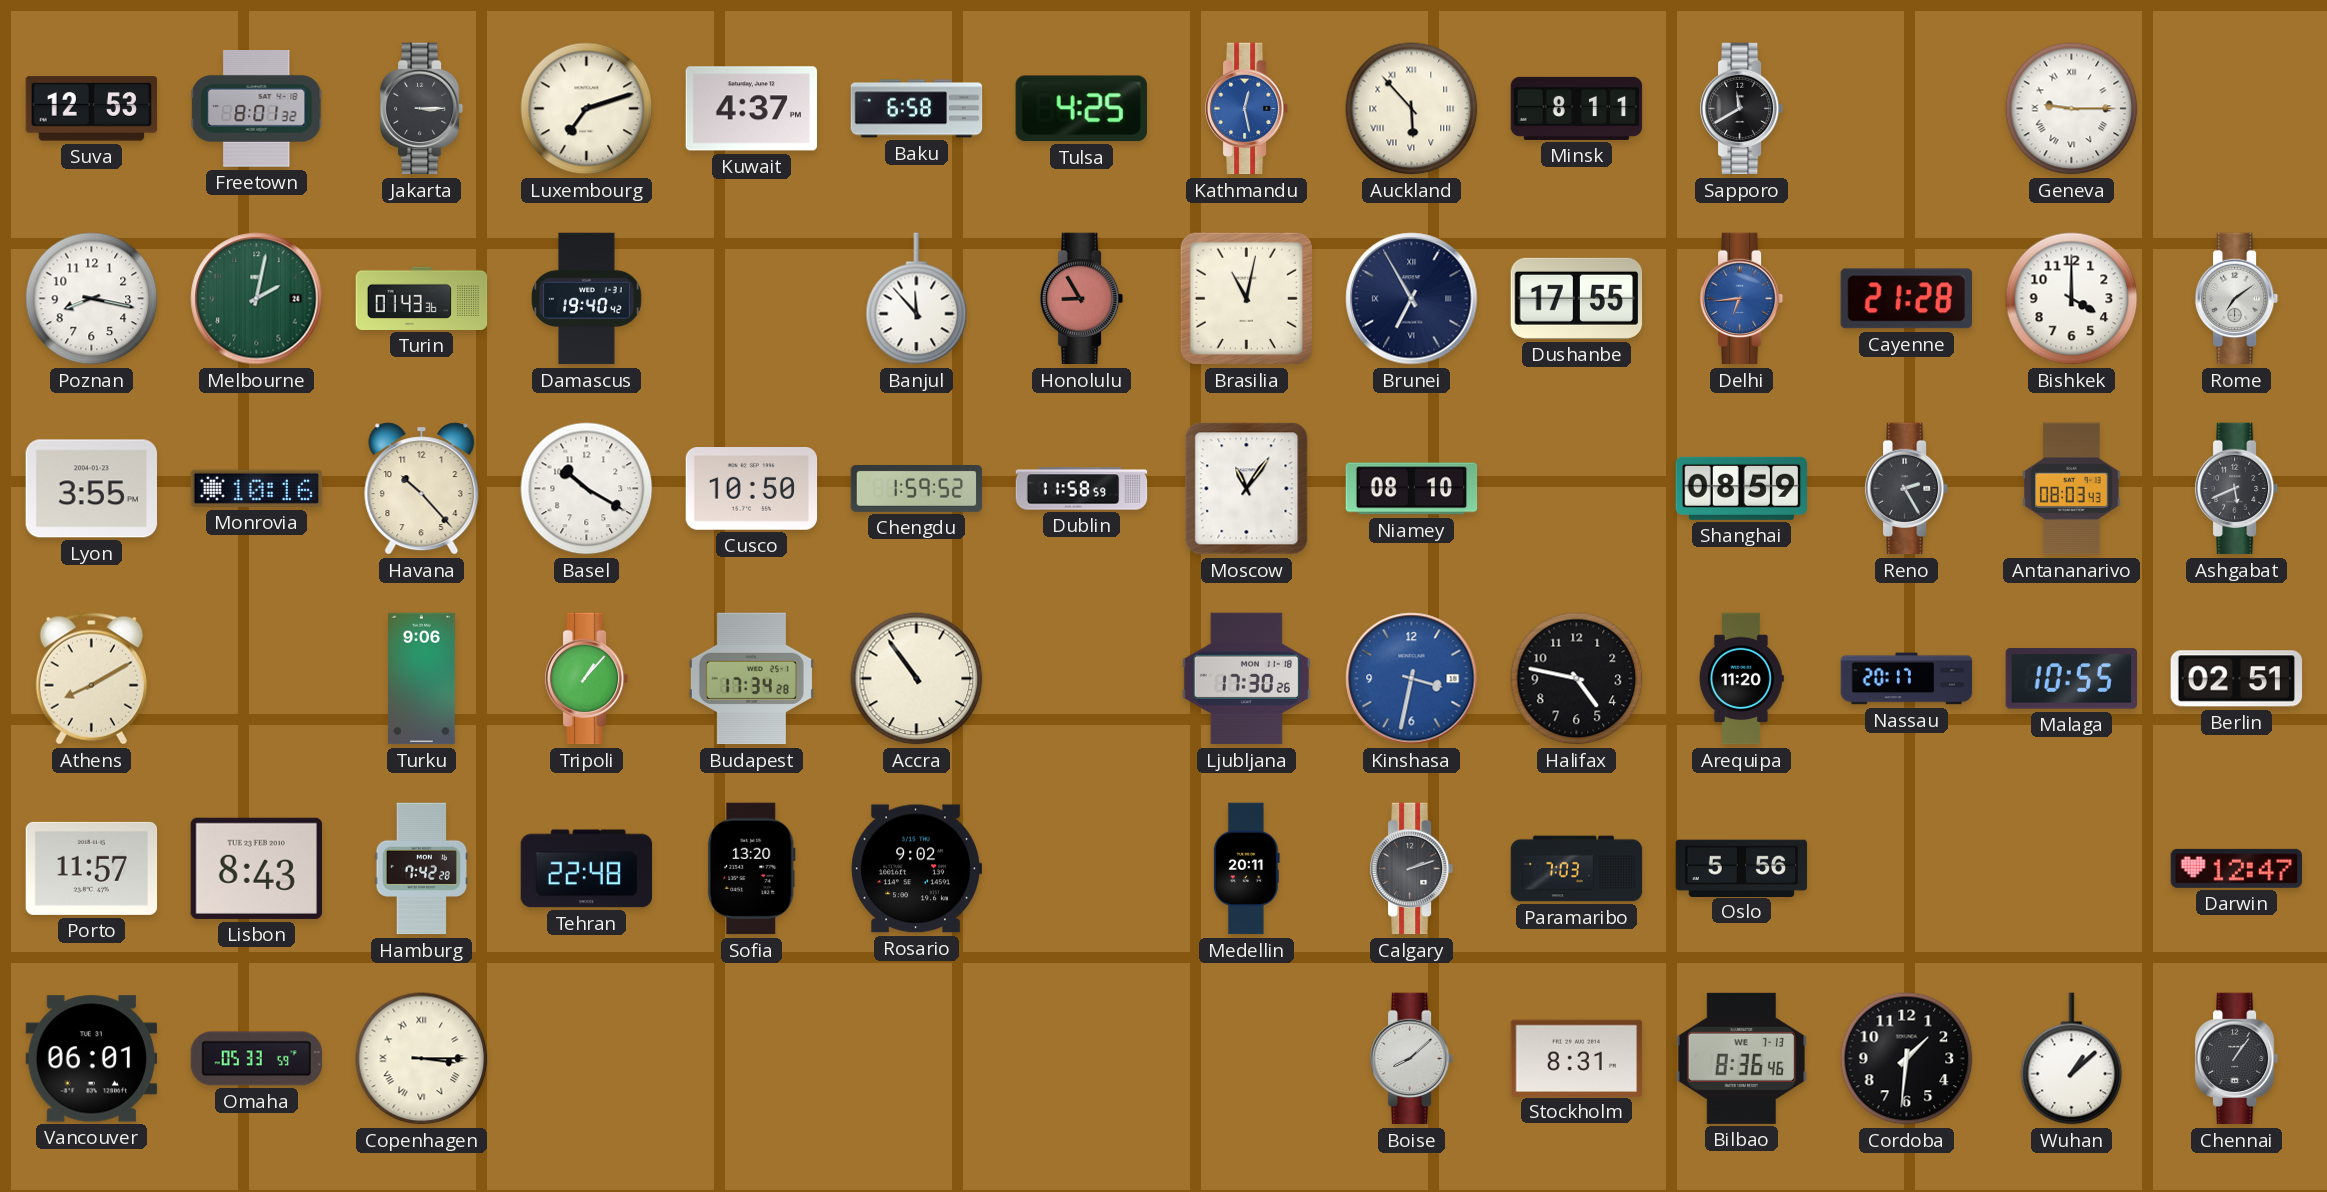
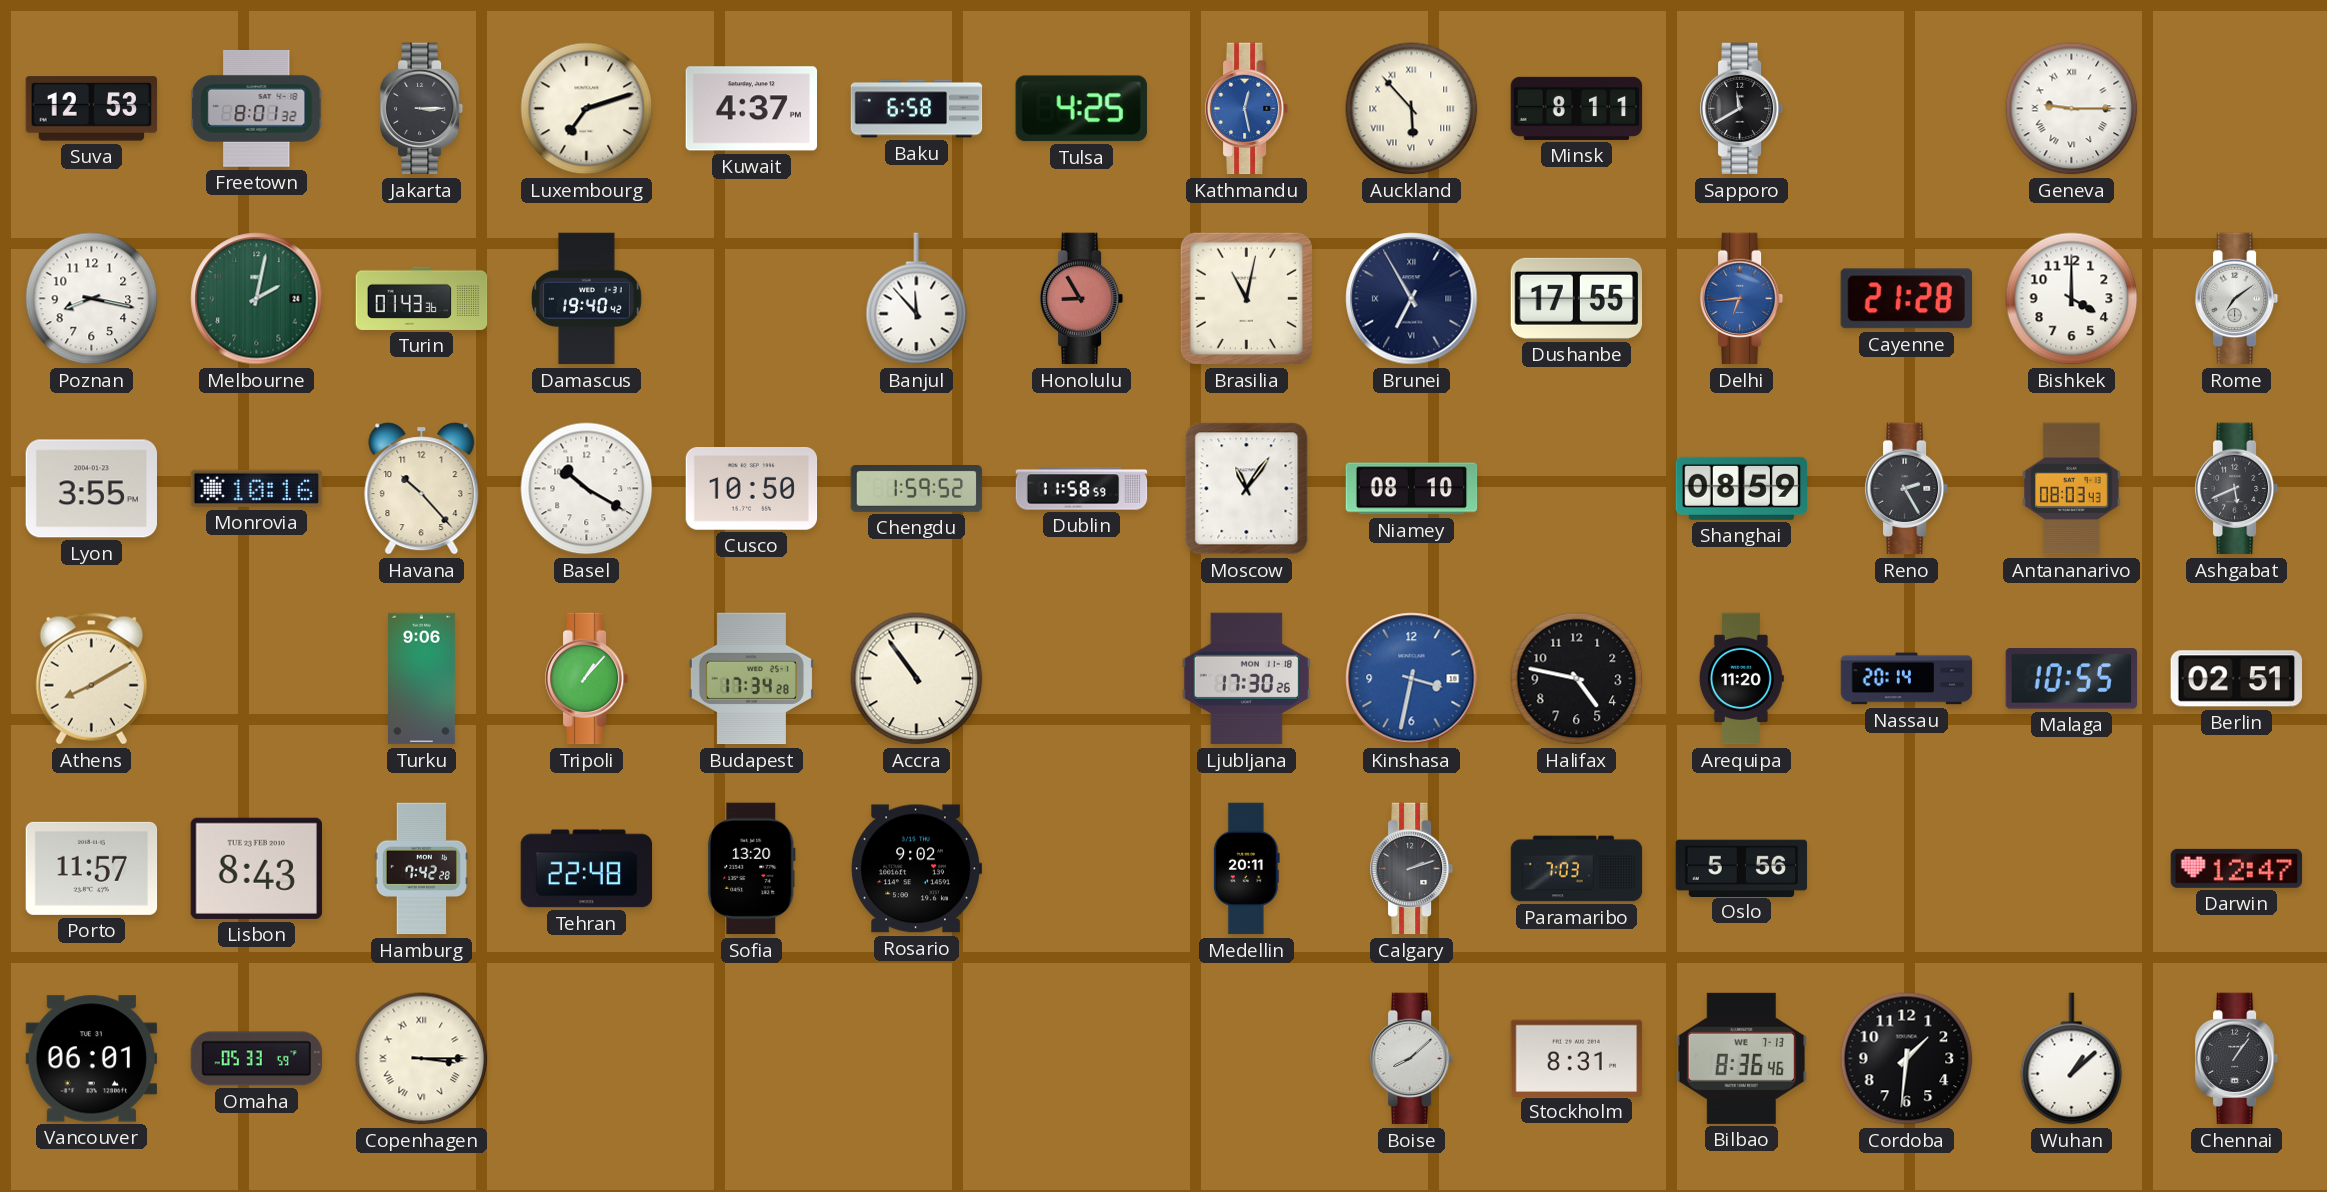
Nassau: 20:17 -> 20:14 (1907, 679)
